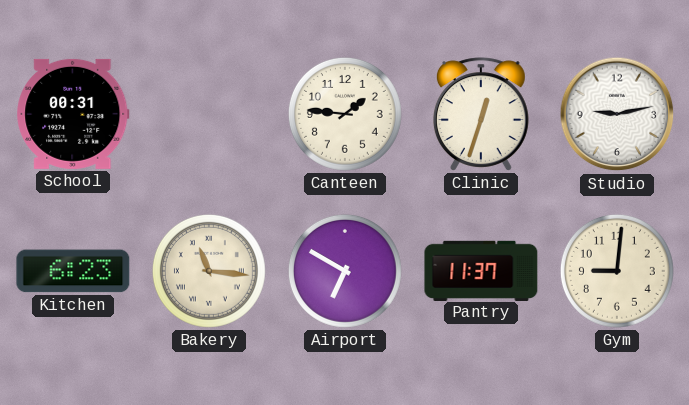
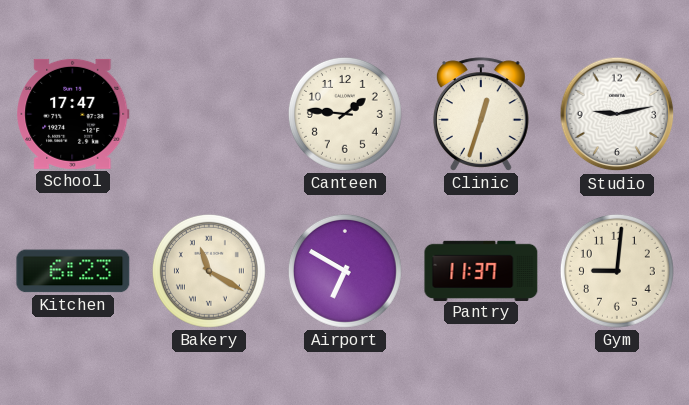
School: 00:31 -> 17:47 (73, 114)
Bakery: 11:16 -> 11:20 (209, 271)
